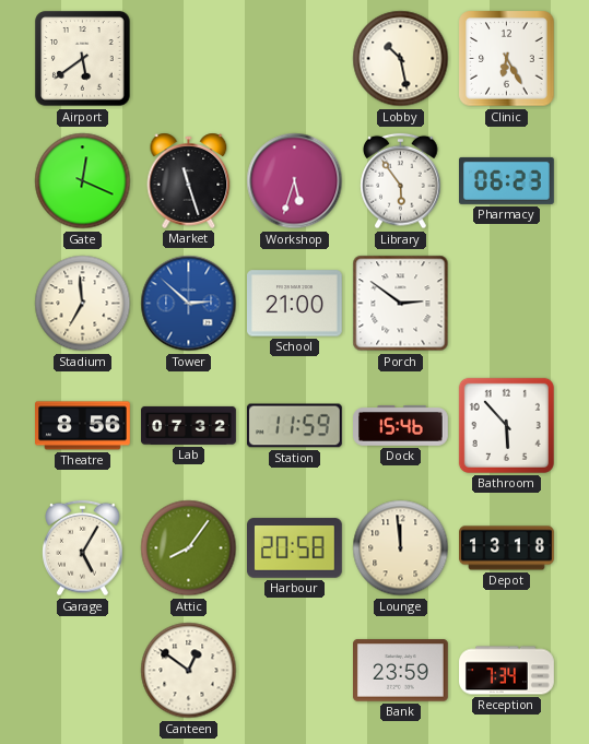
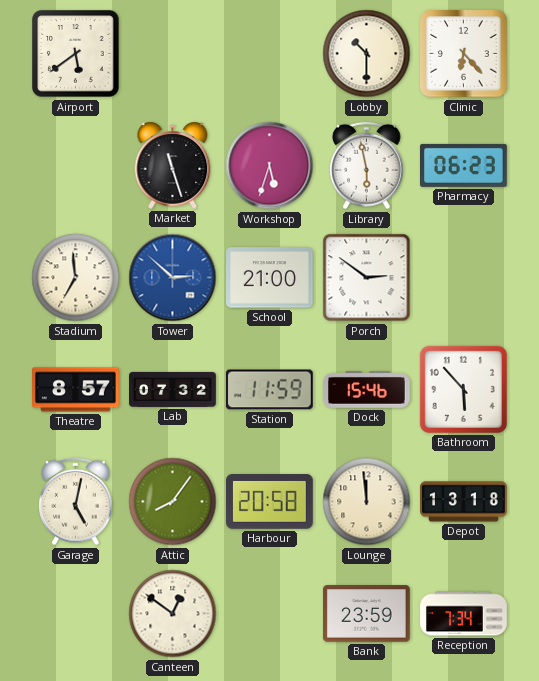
Lobby: 10:28 -> 10:30 (367, 54)
Clinic: 6:25 -> 6:23 (464, 54)
Gate: 12:19 -> none (83, 181)
Library: 5:54 -> 5:58 (367, 166)
Theatre: 8:56 -> 8:57 (76, 390)
Garage: 5:05 -> 5:02 (76, 502)
